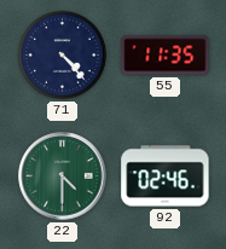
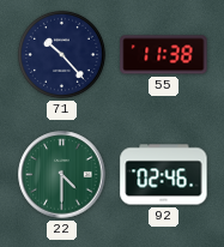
71: 4:23 -> 10:23 (61, 54)
55: 11:35 -> 11:38 (164, 55)
